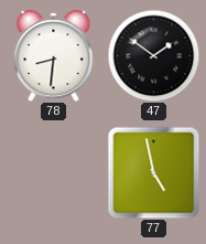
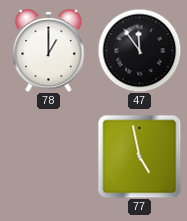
78: 8:31 -> 1:00 (49, 51)
47: 1:51 -> 11:54 (139, 50)
